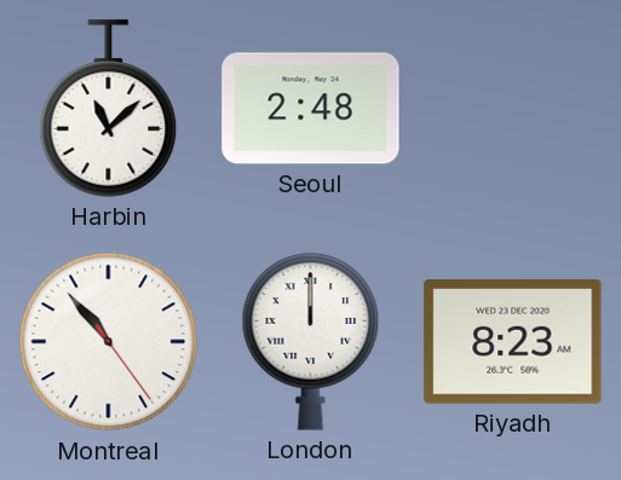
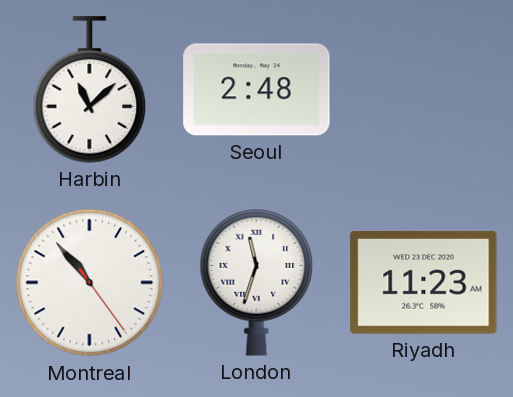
London: 12:00 -> 11:33 (257, 283)
Riyadh: 8:23 -> 11:23 (424, 283)
